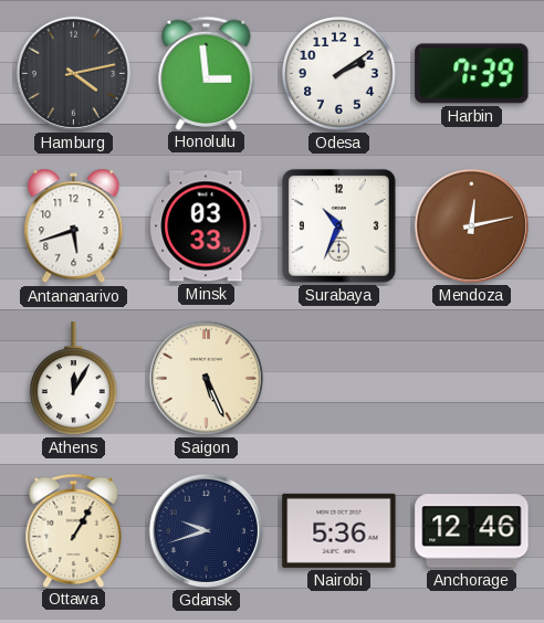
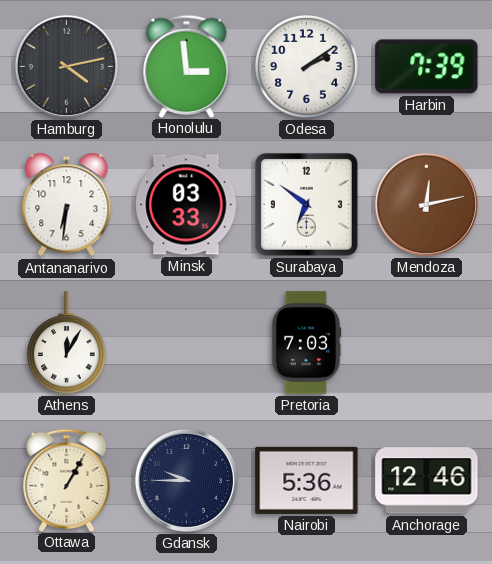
Antananarivo: 5:42 -> 6:31 (67, 205)
Surabaya: 10:34 -> 6:51 (306, 204)
Saigon: 5:26 -> none (206, 378)
Pretoria: none -> 7:03 (306, 343)
Gdansk: 9:42 -> 9:45 (186, 480)
